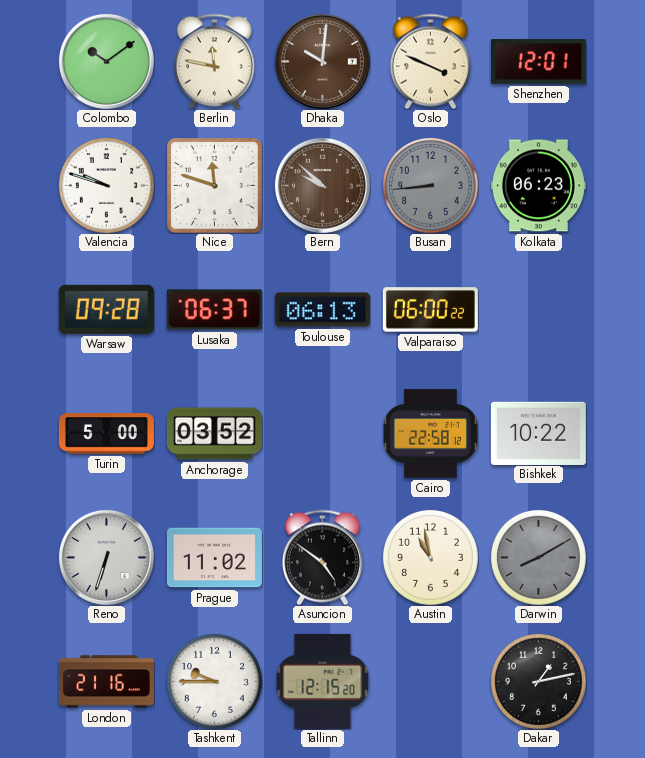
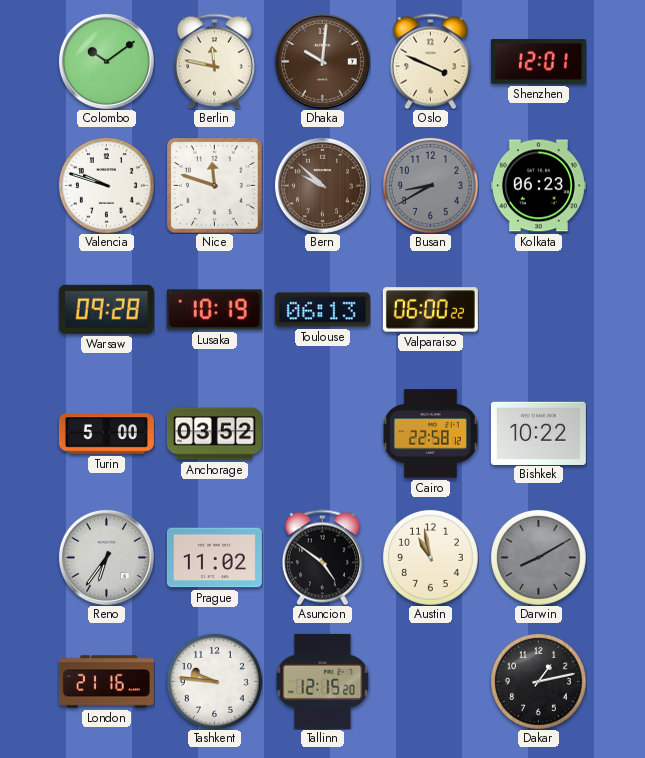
Busan: 8:44 -> 8:40 (430, 185)
Lusaka: 06:37 -> 10:19 (214, 310)
Reno: 6:33 -> 6:36 (106, 557)
Tashkent: 9:45 -> 9:46 (214, 681)
